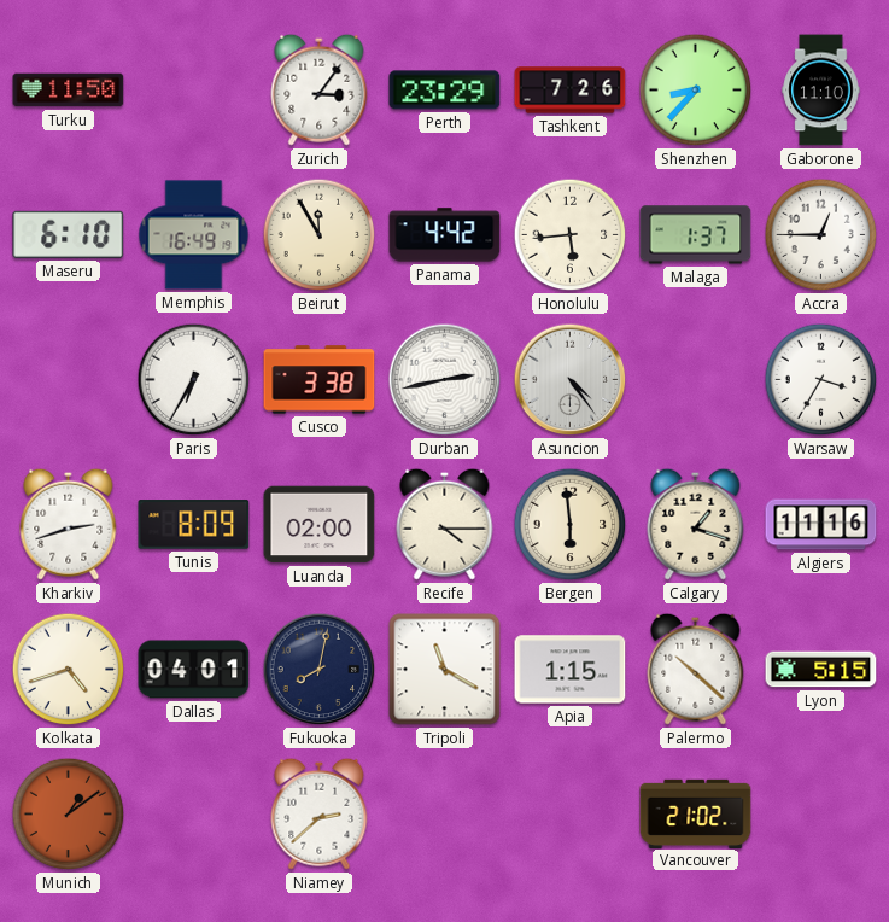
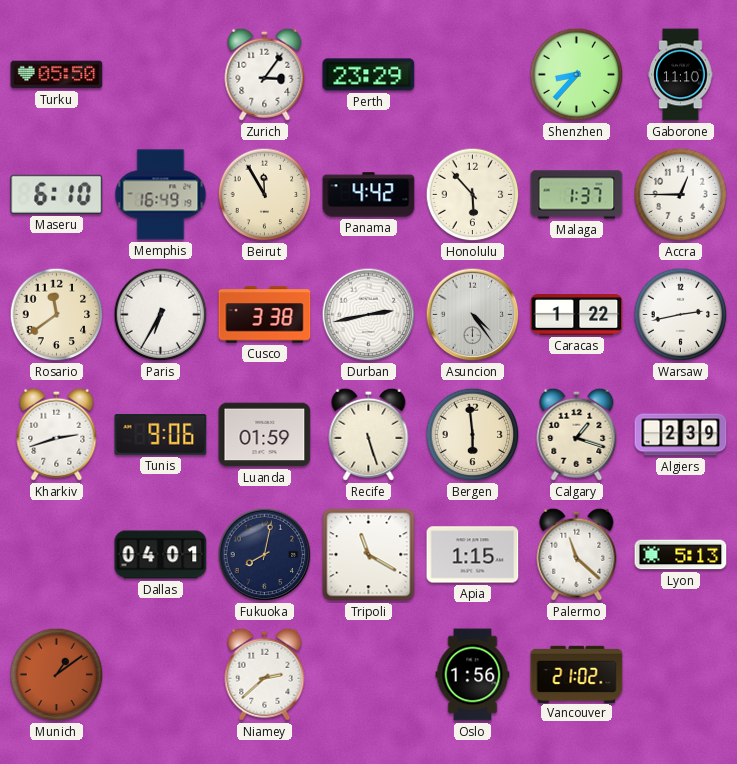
Turku: 11:50 -> 05:50 (57, 75)
Tashkent: 7:26 -> none (571, 91)
Honolulu: 5:44 -> 5:53 (473, 195)
Rosario: none -> 11:39 (57, 315)
Caracas: none -> 1:22 (577, 315)
Warsaw: 3:35 -> 2:43 (681, 315)
Tunis: 8:09 -> 9:06 (161, 435)
Luanda: 02:00 -> 01:59 (265, 435)
Recife: 4:15 -> 5:27 (369, 434)
Algiers: 11:16 -> 2:39 (681, 435)
Kolkata: 4:42 -> none (69, 670)
Palermo: 10:22 -> 11:22 (577, 554)
Lyon: 5:15 -> 5:13 (681, 555)
Oslo: none -> 1:56 (473, 675)
